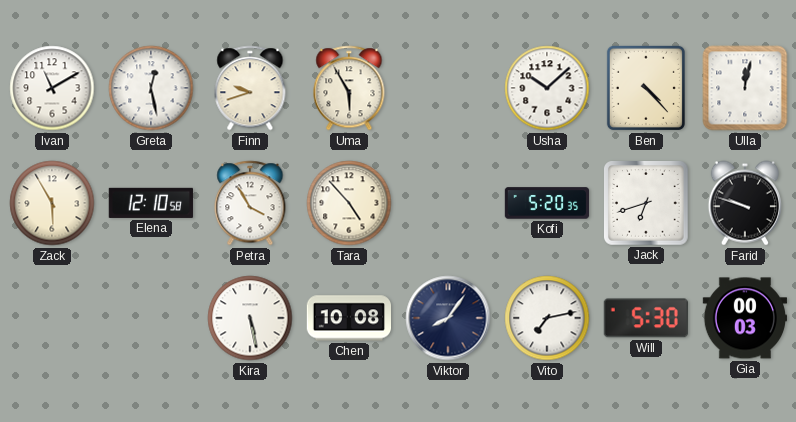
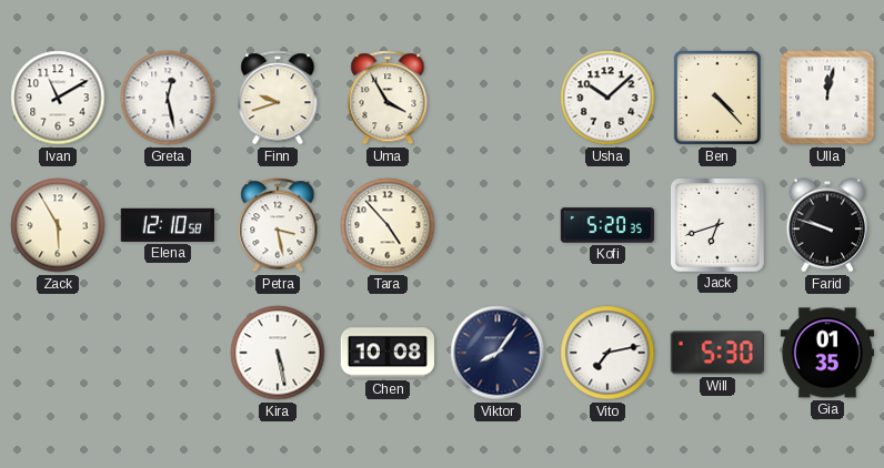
Uma: 5:55 -> 3:55 (388, 98)
Petra: 3:55 -> 3:28 (278, 225)
Gia: 00:03 -> 01:35 (826, 353)
